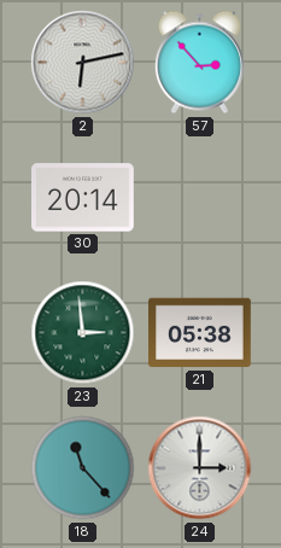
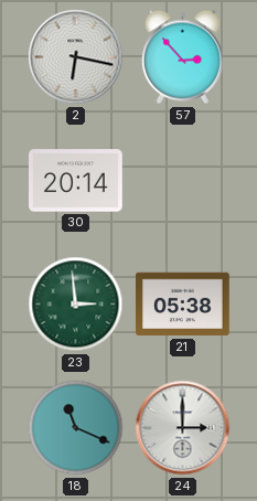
2: 6:13 -> 6:17 (76, 57)
18: 11:23 -> 11:19 (76, 428)
